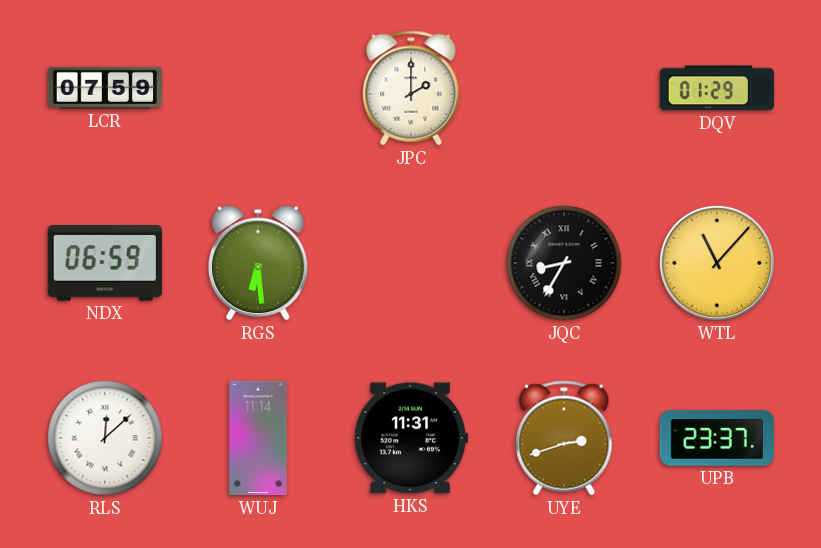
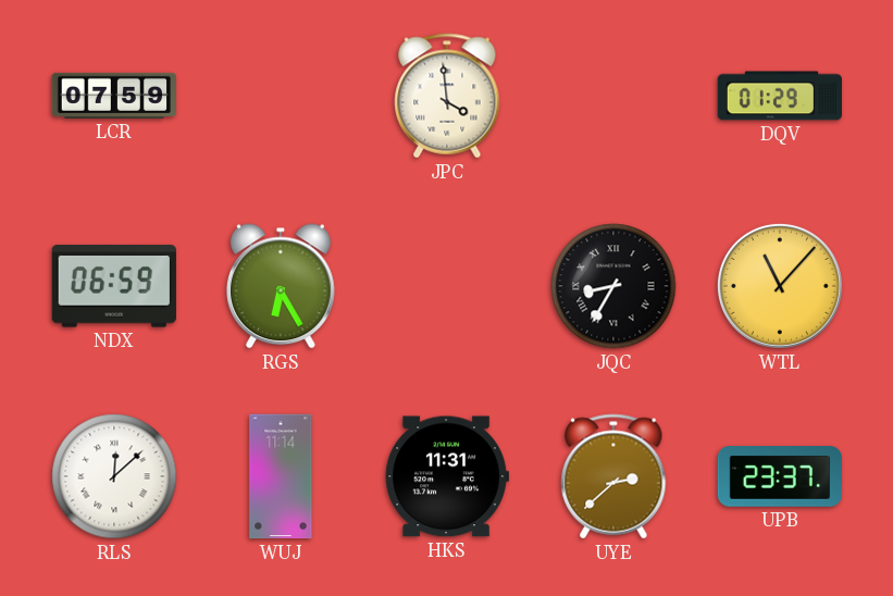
JPC: 2:00 -> 3:59 (447, 96)
RGS: 6:29 -> 6:25 (282, 286)
UYE: 2:42 -> 2:38 (613, 476)
